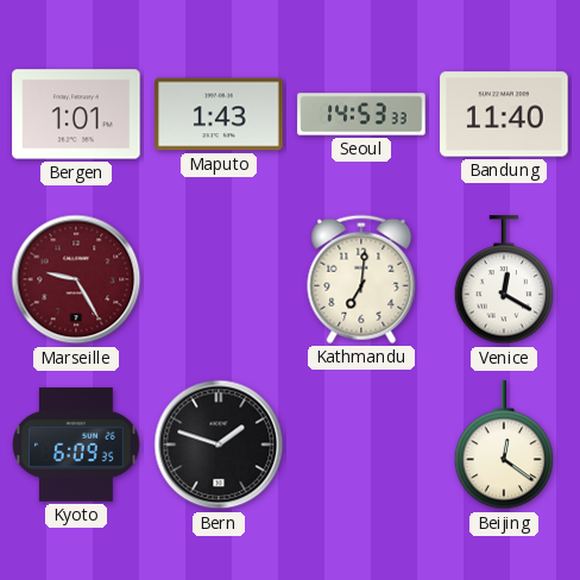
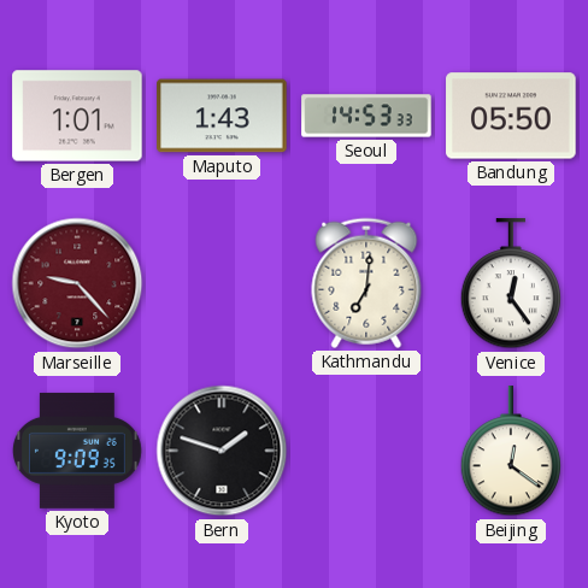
Bandung: 11:40 -> 05:50 (511, 116)
Marseille: 9:25 -> 9:23 (77, 283)
Venice: 12:20 -> 12:24 (511, 284)
Kyoto: 6:09 -> 9:09 (77, 451)
